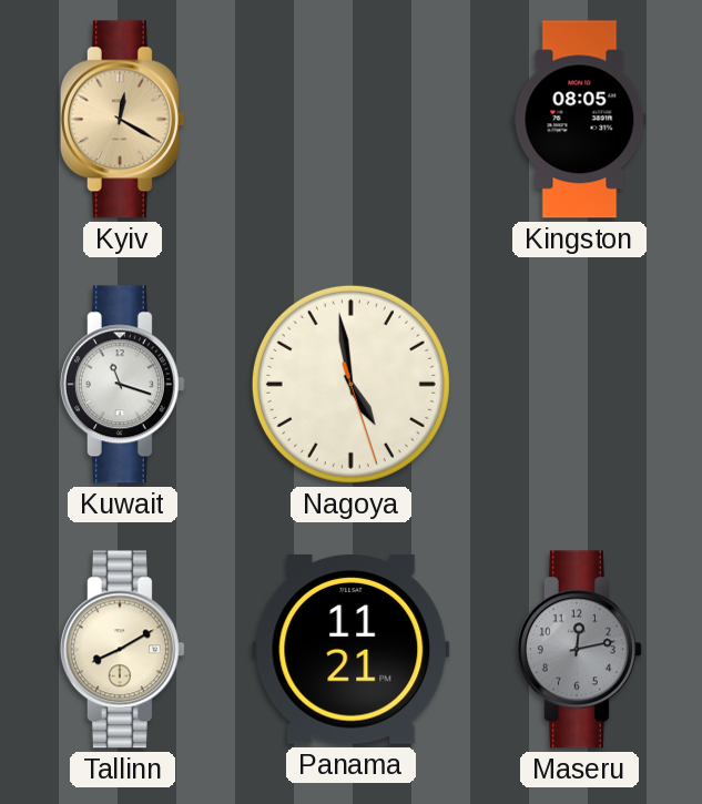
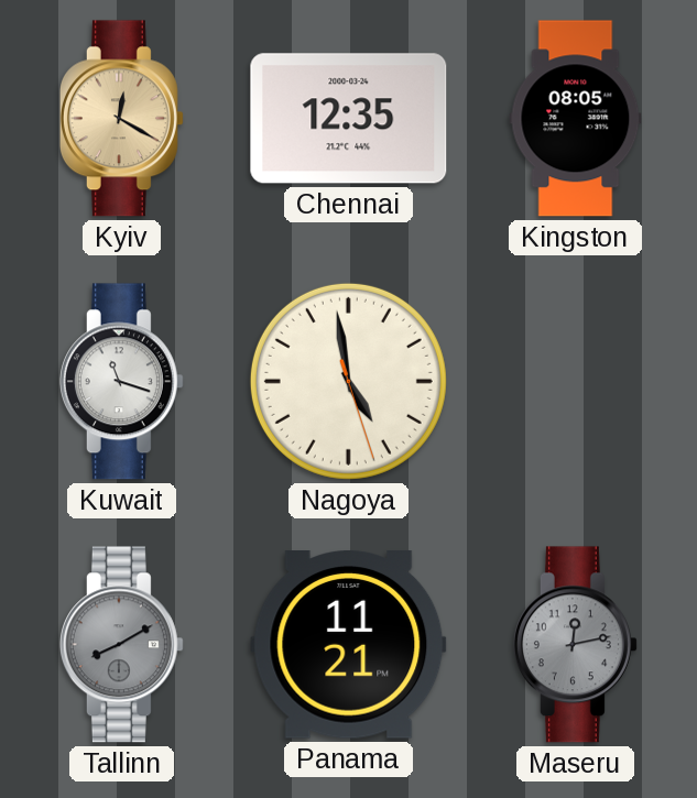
Chennai: none -> 12:35 (349, 119)
Tallinn dial: cream -> grey (121, 645)
